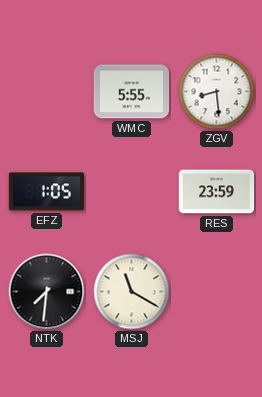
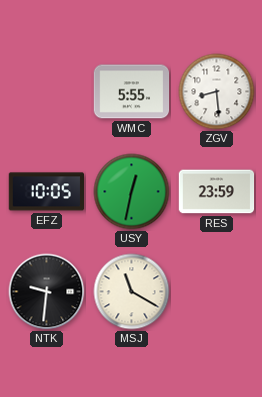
EFZ: 1:05 -> 10:05 (46, 192)
USY: none -> 12:32 (132, 192)
NTK: 7:31 -> 9:31 (47, 292)
